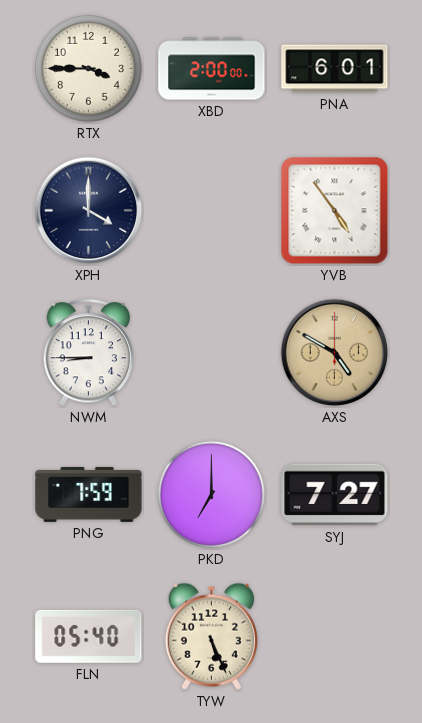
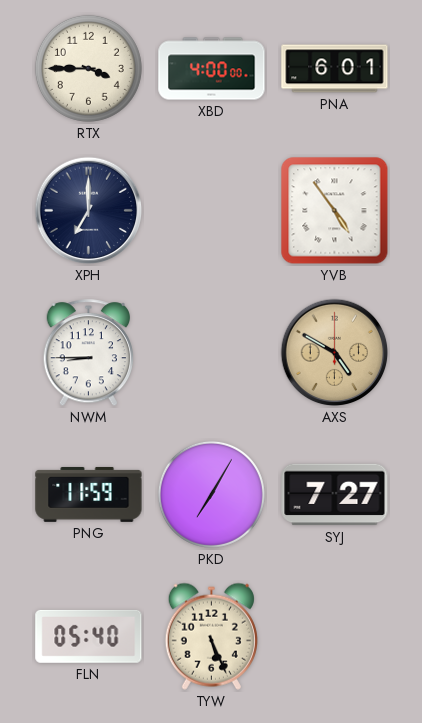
XBD: 2:00 -> 4:00 (212, 69)
XPH: 4:00 -> 7:00 (89, 211)
PNG: 7:59 -> 11:59 (89, 494)
PKD: 7:00 -> 7:05 (211, 494)
